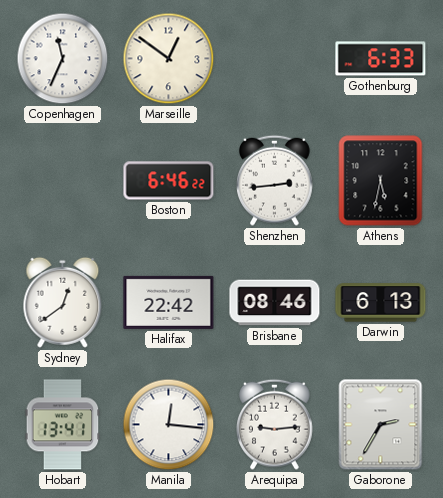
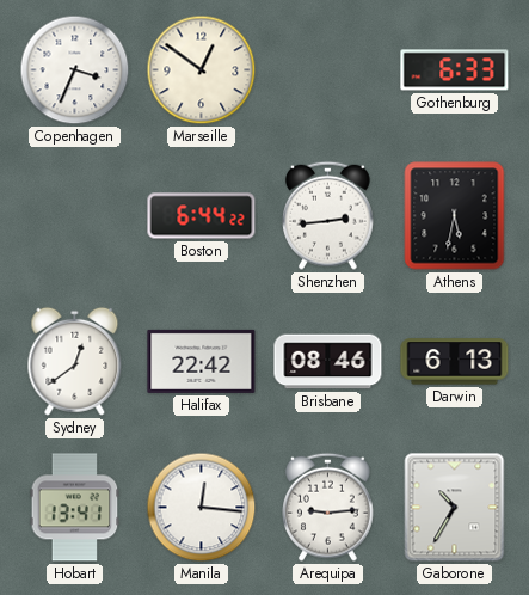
Copenhagen: 11:34 -> 3:34 (75, 70)
Boston: 6:46 -> 6:44 (202, 216)
Gaborone: 2:35 -> 10:35 (455, 508)
